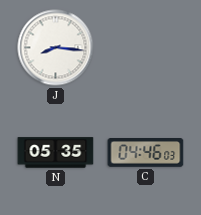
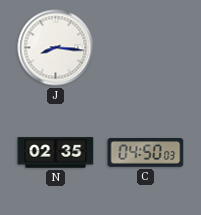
N: 05:35 -> 02:35 (56, 153)
C: 04:46 -> 04:50 (146, 153)
